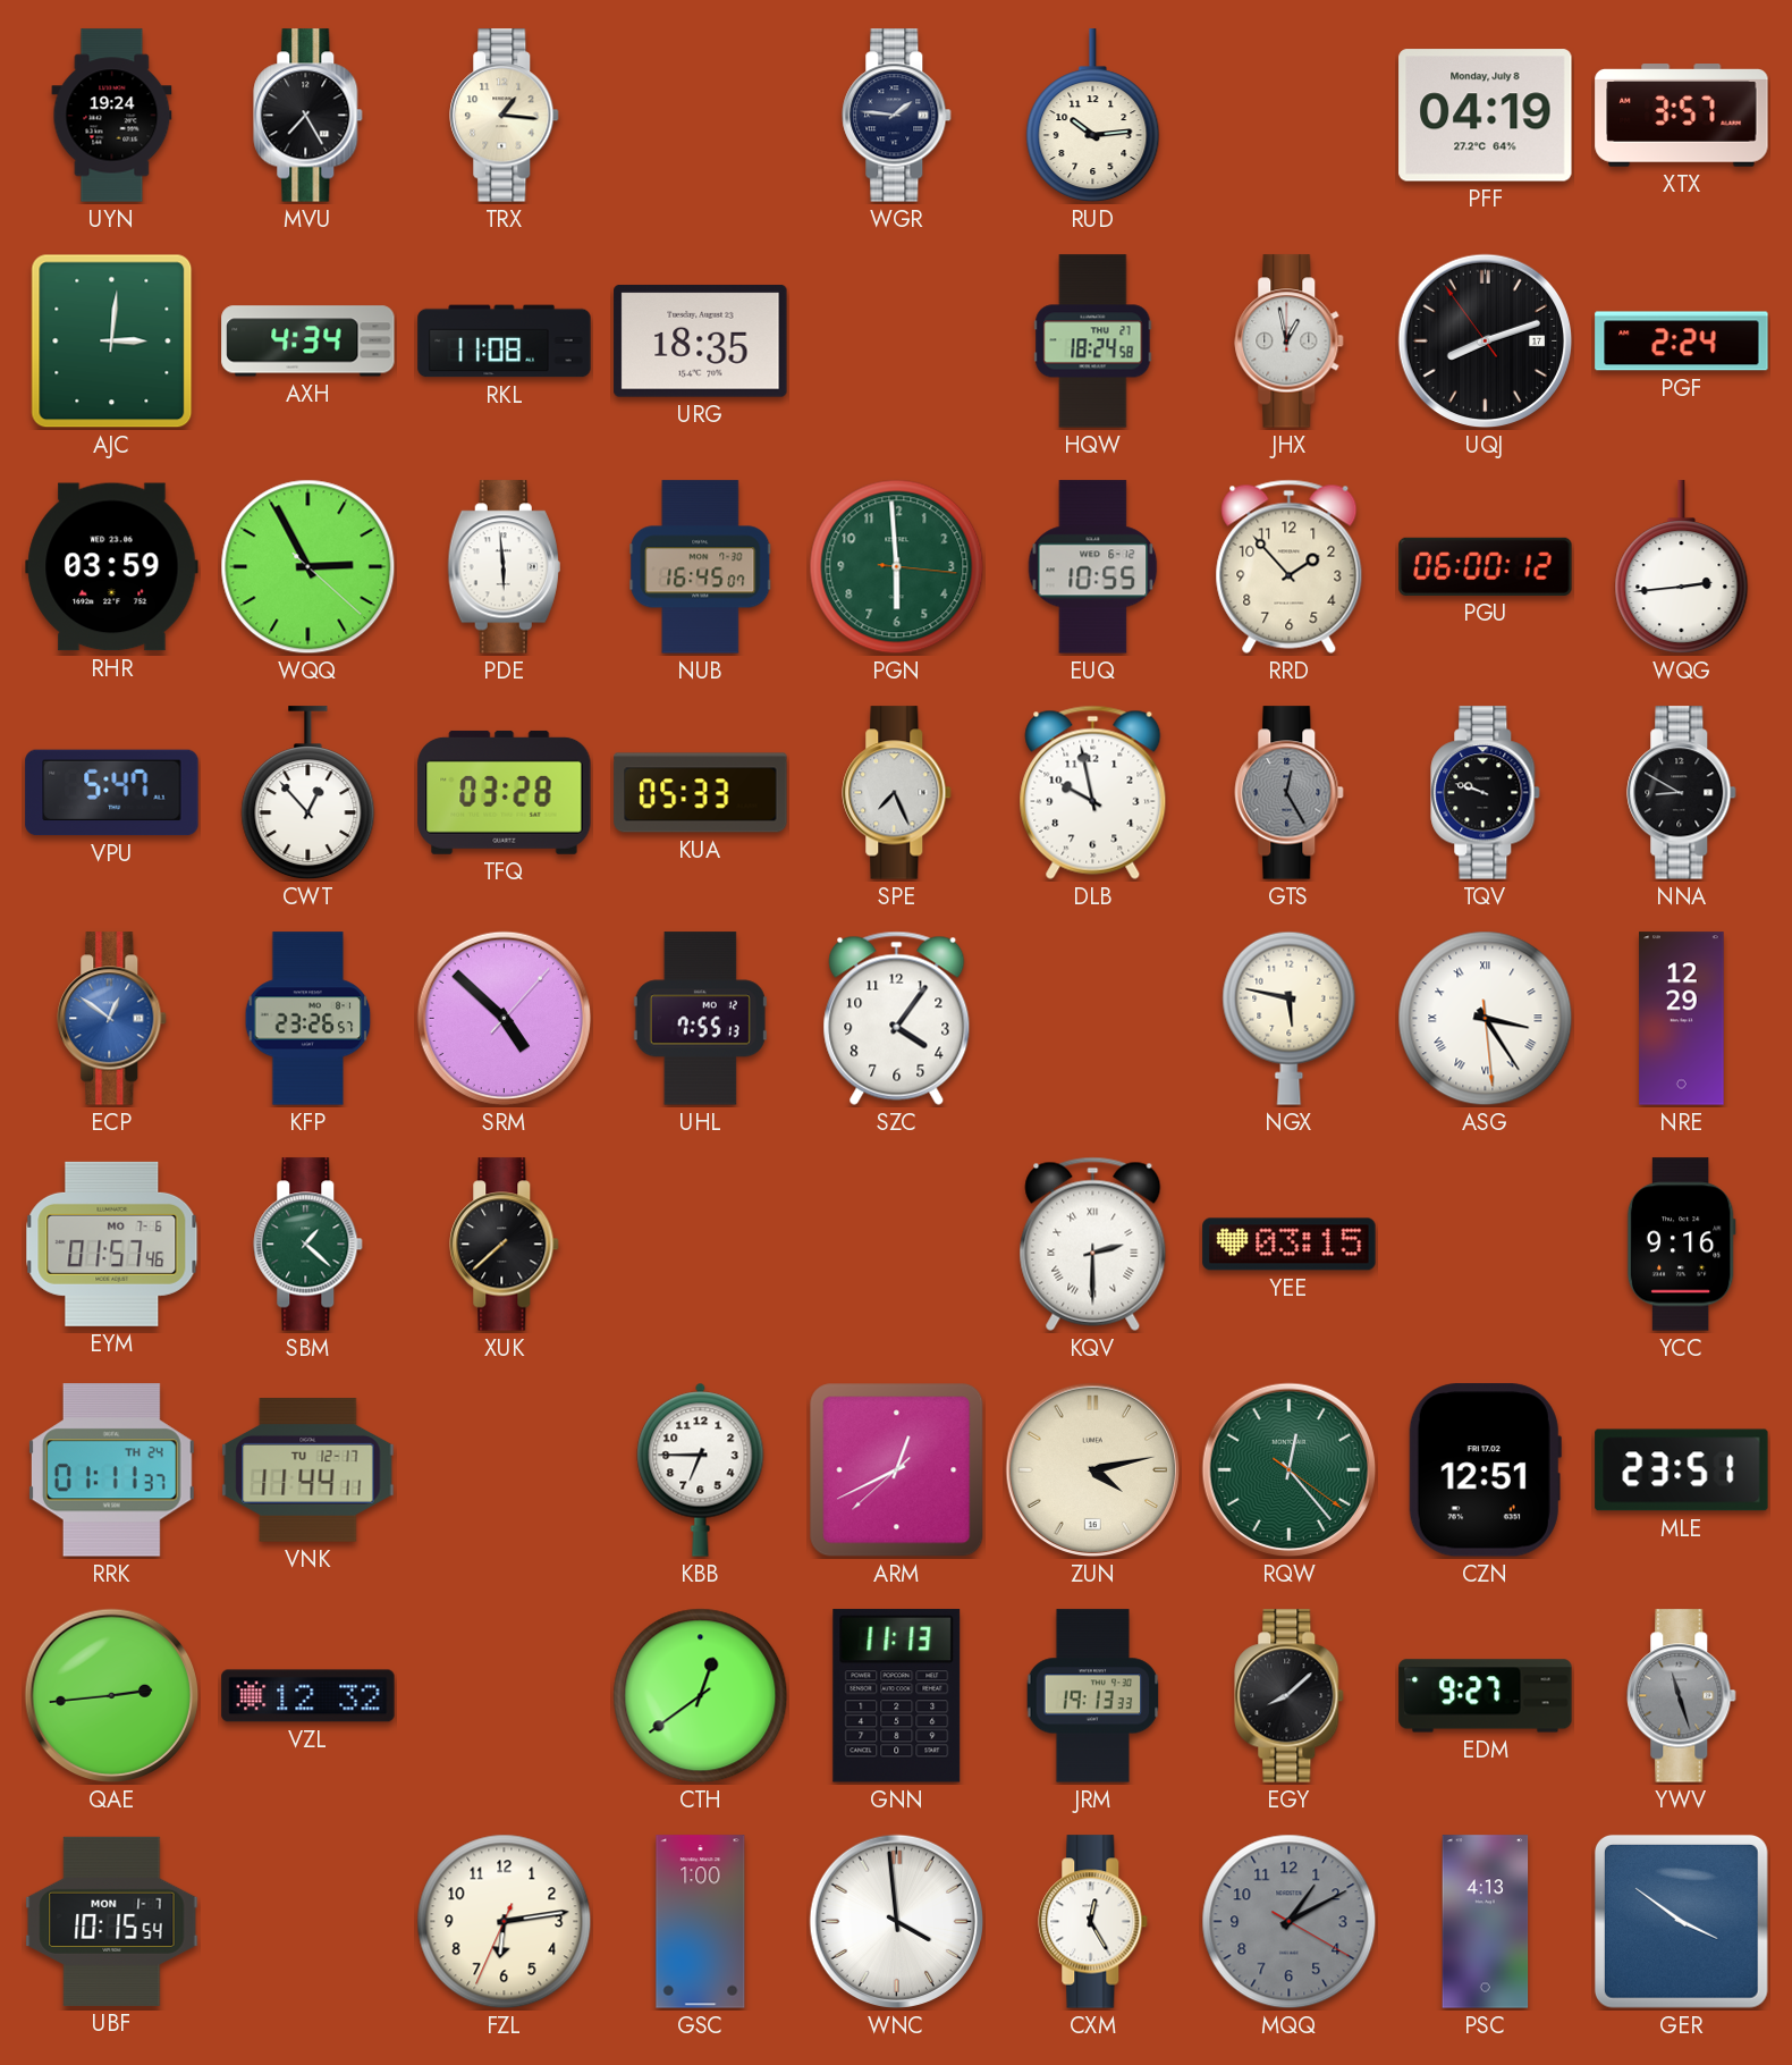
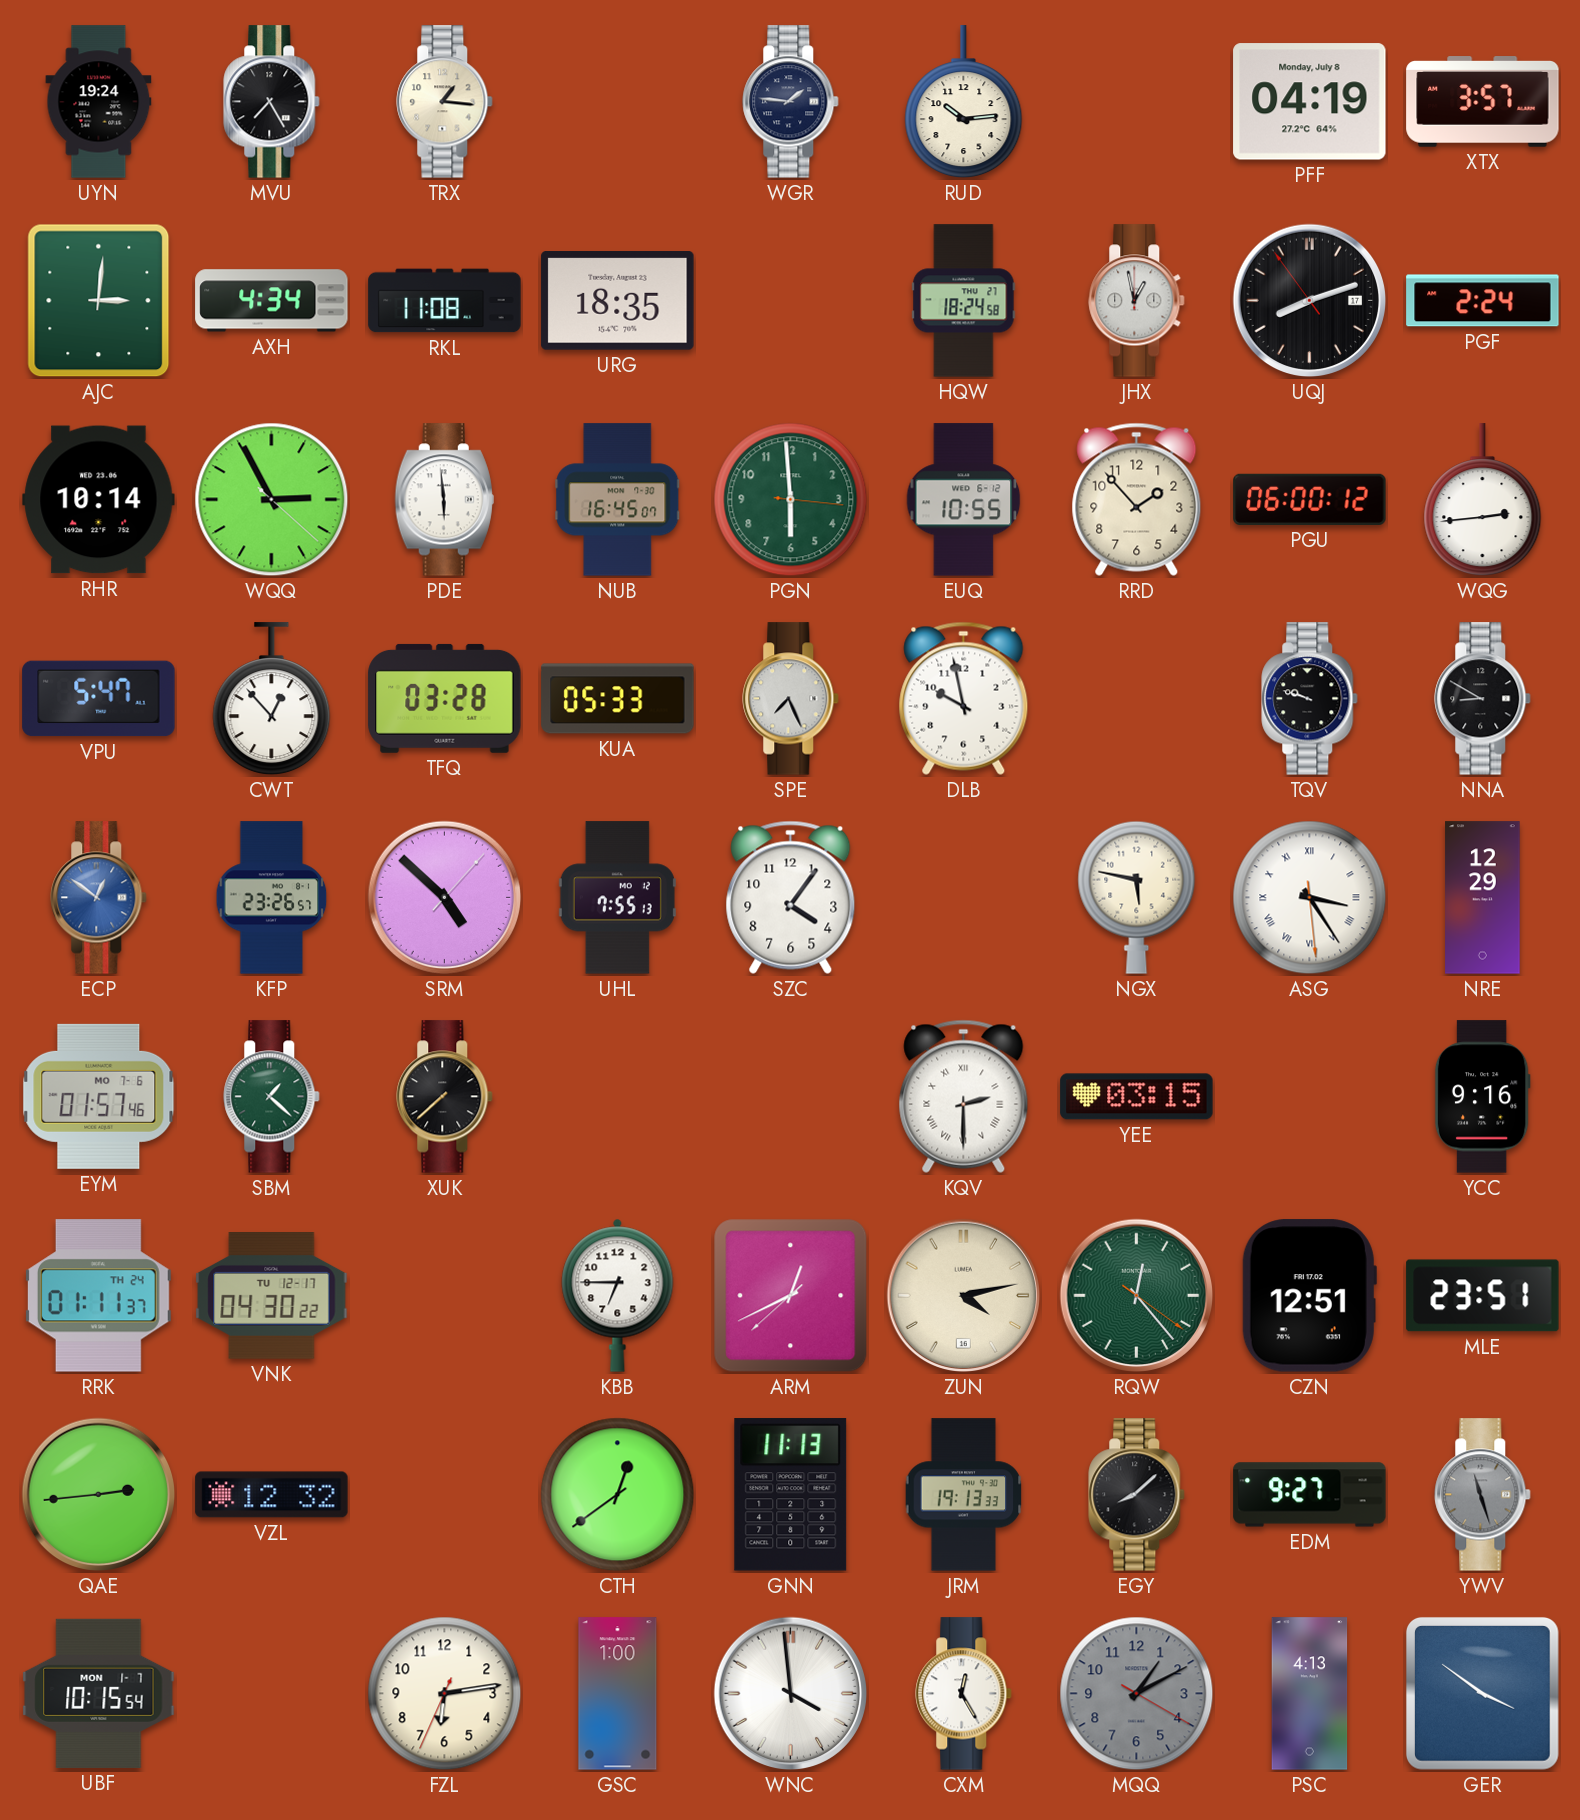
RHR: 03:59 -> 10:14 (99, 500)
GTS: 12:25 -> none (1290, 793)
VNK: 11:44 -> 04:30 (272, 1296)
